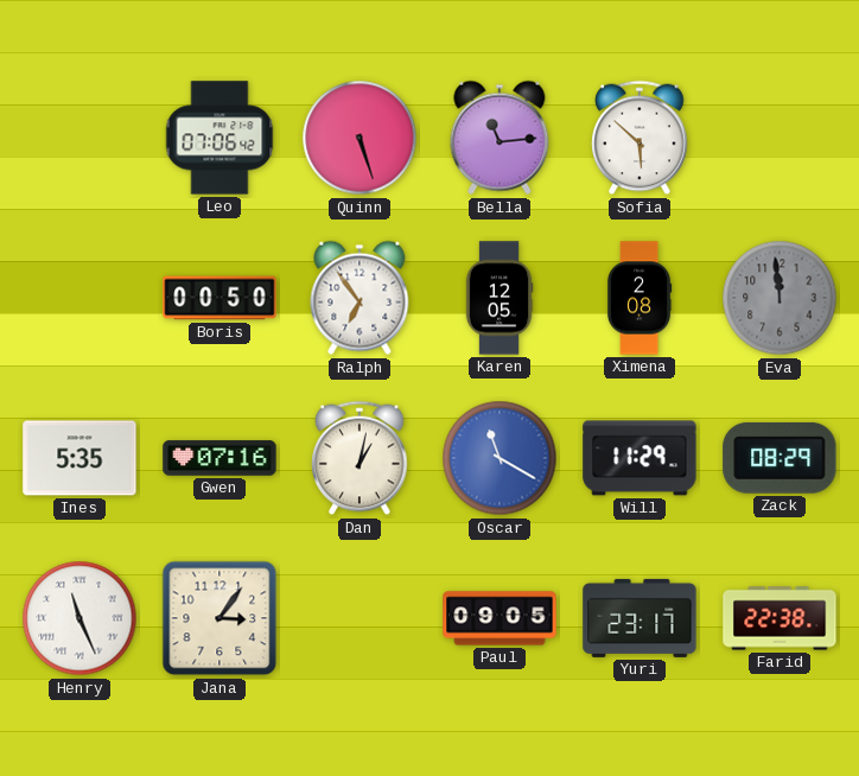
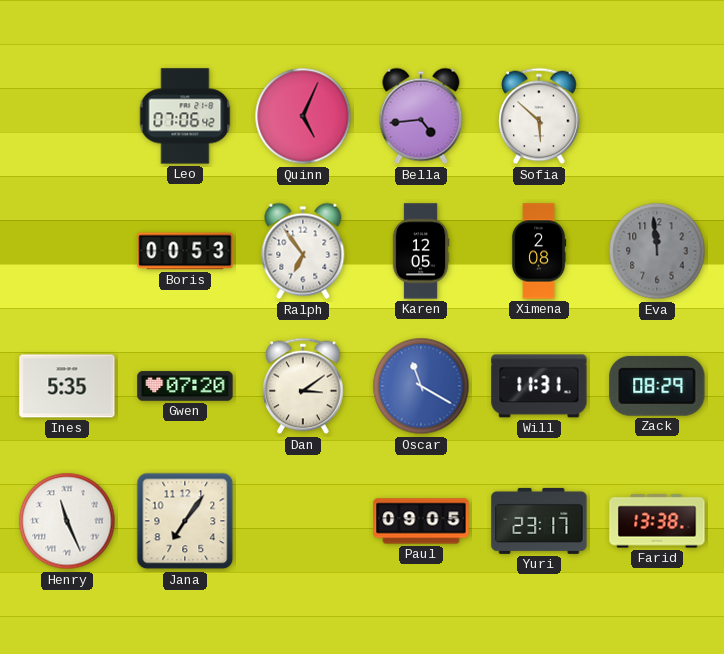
Quinn: 5:27 -> 5:04 (303, 116)
Bella: 11:14 -> 4:44 (421, 116)
Boris: 00:50 -> 00:53 (185, 251)
Gwen: 07:16 -> 07:20 (185, 386)
Dan: 1:02 -> 3:09 (303, 386)
Will: 11:29 -> 11:31 (539, 386)
Jana: 3:06 -> 7:06 (185, 521)
Farid: 22:38 -> 13:38 (657, 521)
